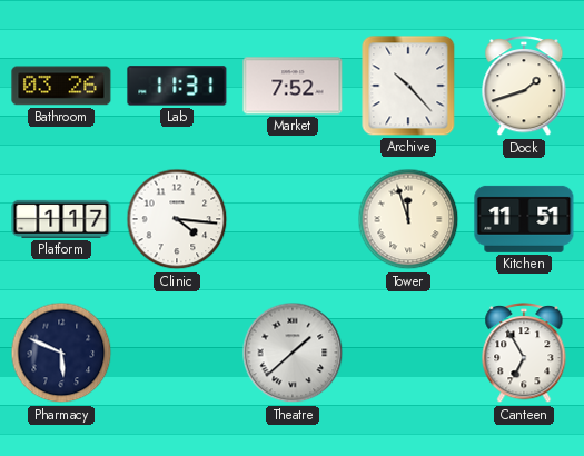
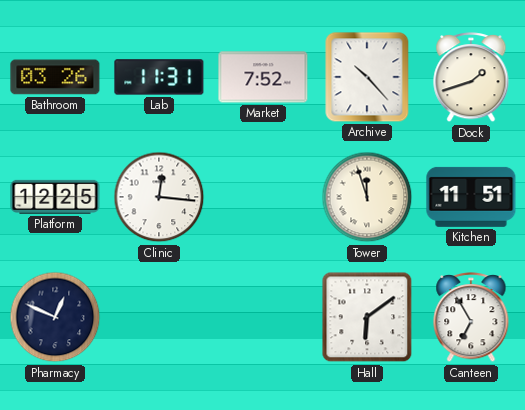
Platform: 1:17 -> 12:25 (55, 197)
Clinic: 4:16 -> 12:16 (159, 197)
Pharmacy: 5:49 -> 12:49 (55, 317)
Theatre: 1:38 -> none (293, 353)
Hall: none -> 6:09 (367, 317)
